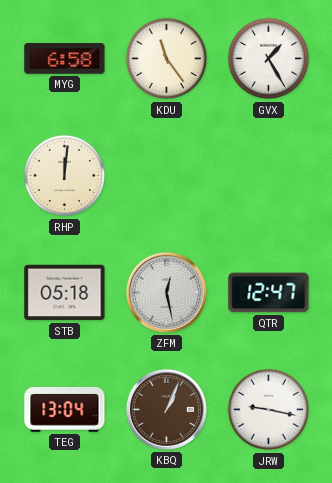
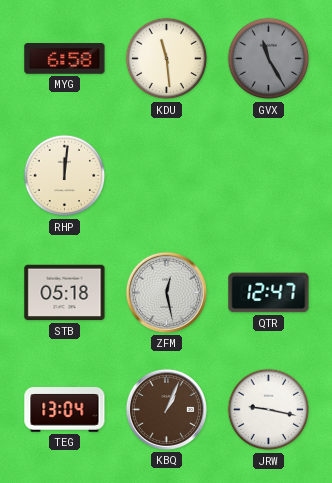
KDU: 11:24 -> 11:29 (167, 59)
GVX: 1:25 -> 11:25 (269, 59)
GVX dial: white -> grey (269, 59)
